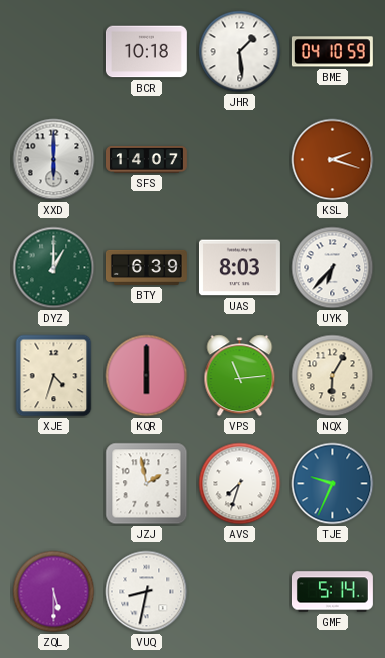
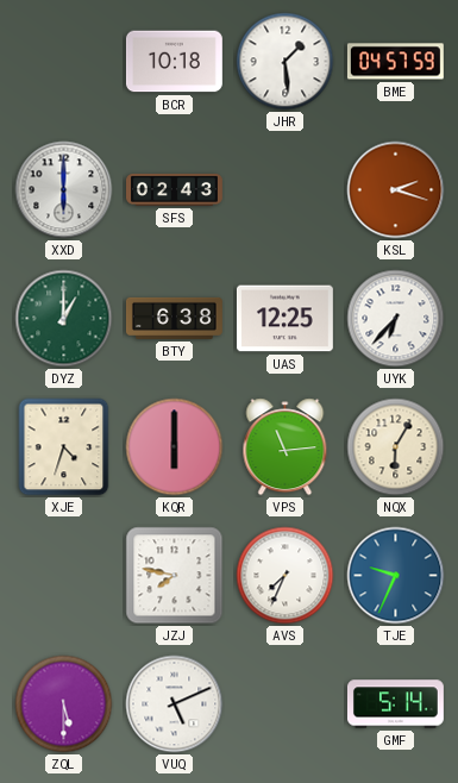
BME: 04:10 -> 04:57 (395, 62)
SFS: 14:07 -> 02:43 (175, 189)
BTY: 6:39 -> 6:38 (174, 318)
UAS: 8:03 -> 12:25 (284, 319)
JZJ: 1:58 -> 7:47 (175, 576)
AVS: 7:33 -> 7:34 (286, 576)
VUQ: 8:32 -> 5:11 (175, 704)
